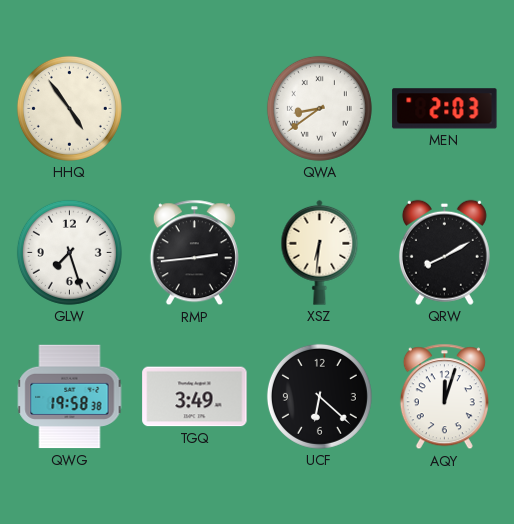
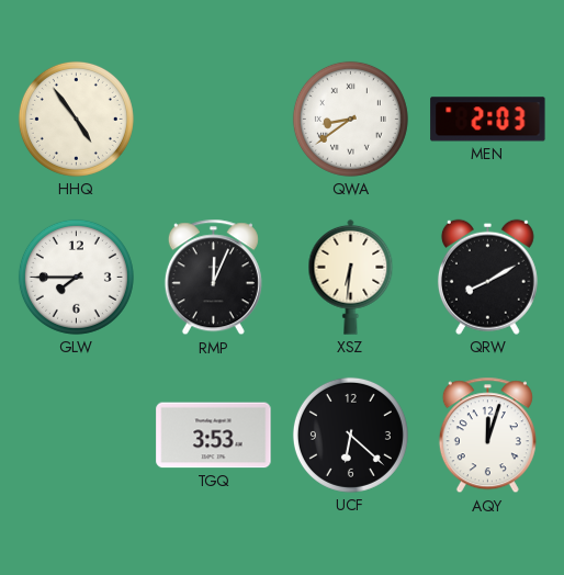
GLW: 7:27 -> 7:45 (76, 277)
RMP: 2:44 -> 12:04 (213, 278)
QWG: 19:58 -> none (70, 397)
TGQ: 3:49 -> 3:53 (214, 436)
